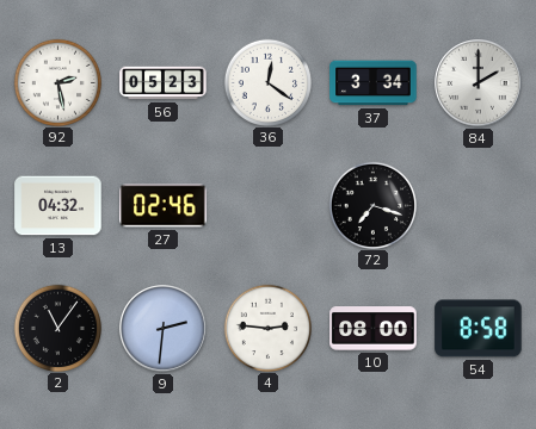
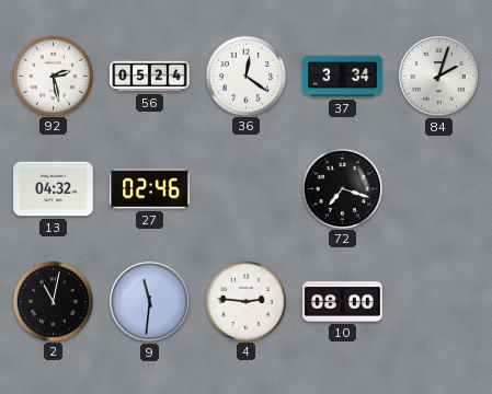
56: 05:23 -> 05:24 (150, 77)
84: 2:00 -> 2:03 (439, 77)
2: 11:06 -> 11:02 (53, 301)
9: 2:31 -> 11:31 (150, 302)
54: 8:58 -> none (479, 329)
